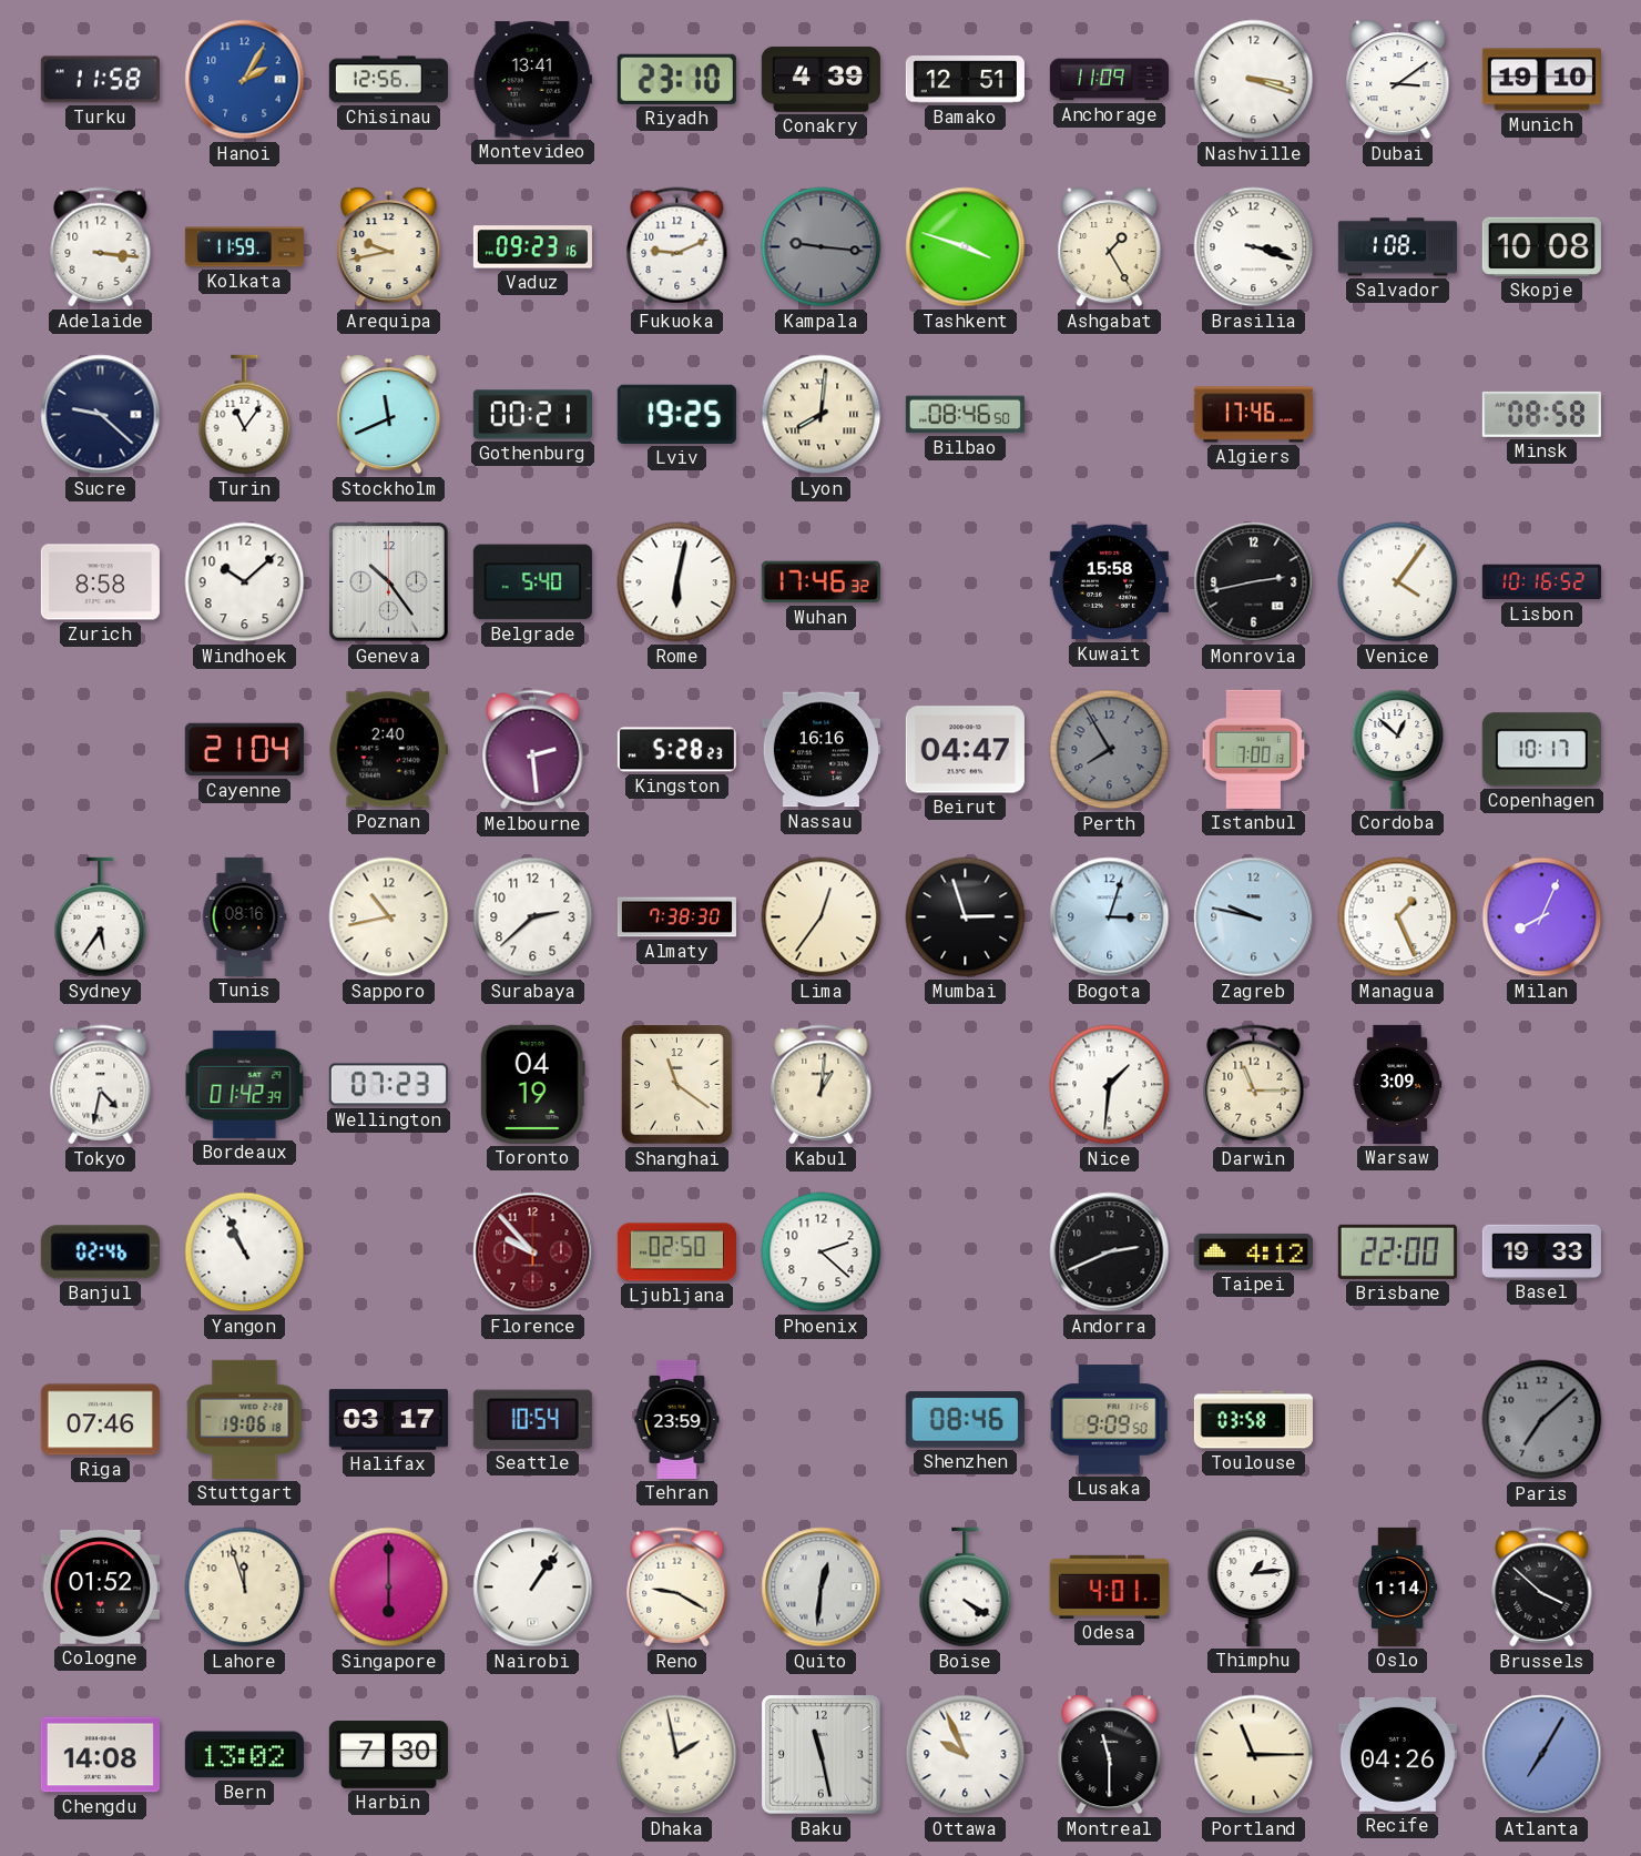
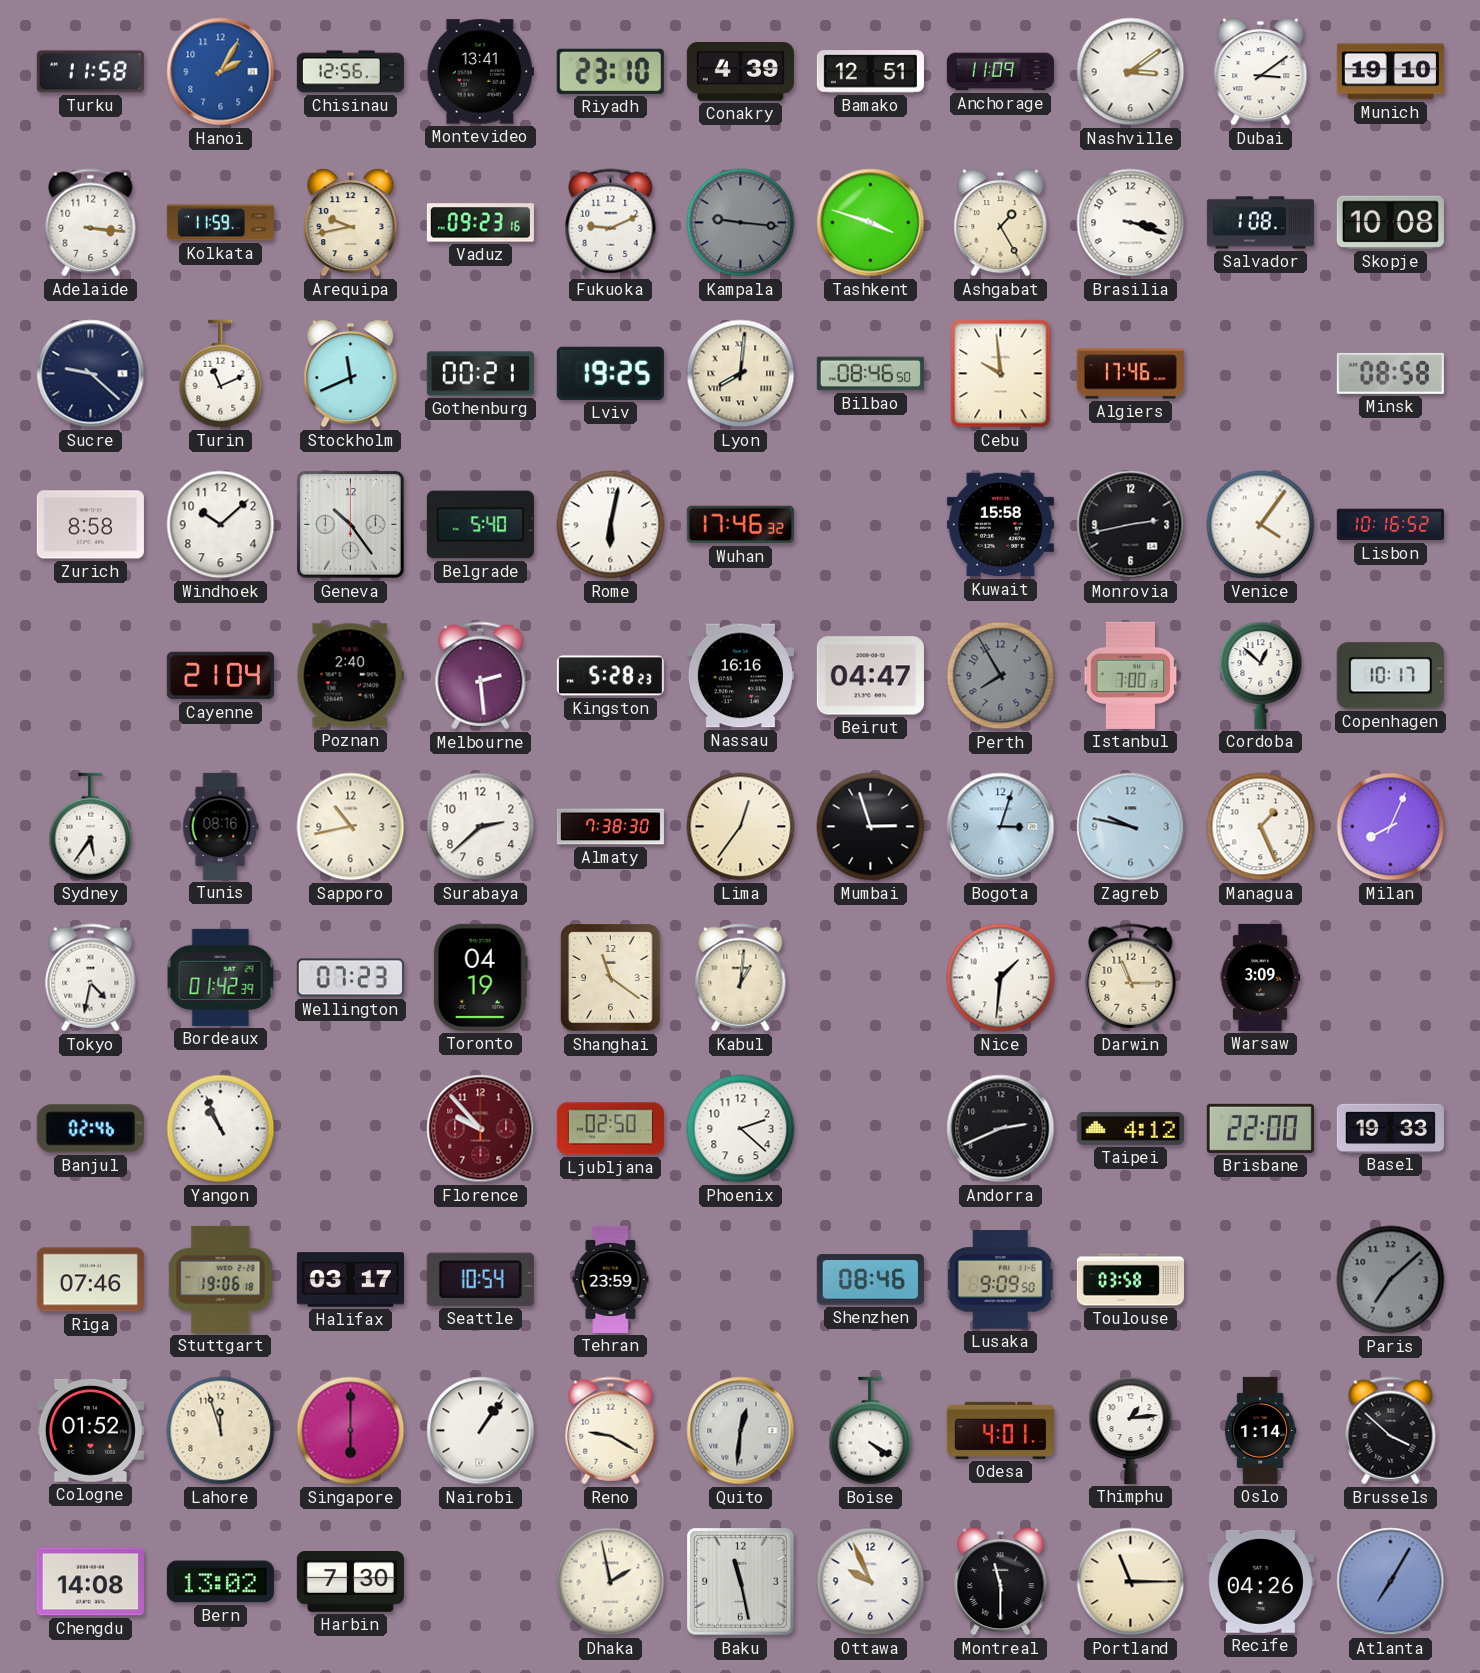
Nashville: 3:18 -> 3:09 (1131, 72)
Turin: 11:06 -> 11:11 (221, 374)
Cebu: none -> 9:59 (1001, 374)
